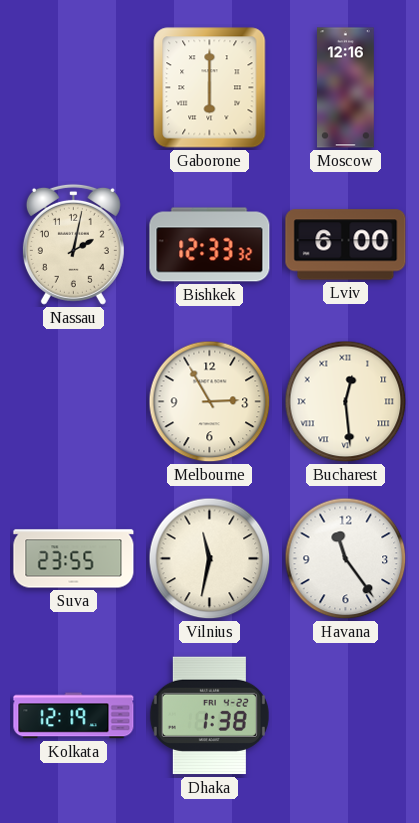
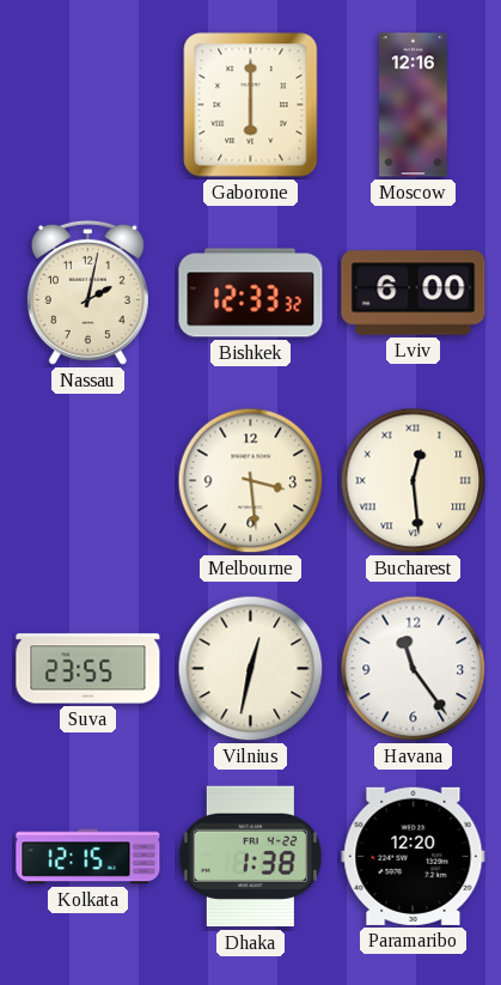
Melbourne: 2:55 -> 3:29 (251, 481)
Vilnius: 11:32 -> 12:32 (251, 669)
Kolkata: 12:19 -> 12:15 (88, 857)
Paramaribo: none -> 12:20 (414, 856)
